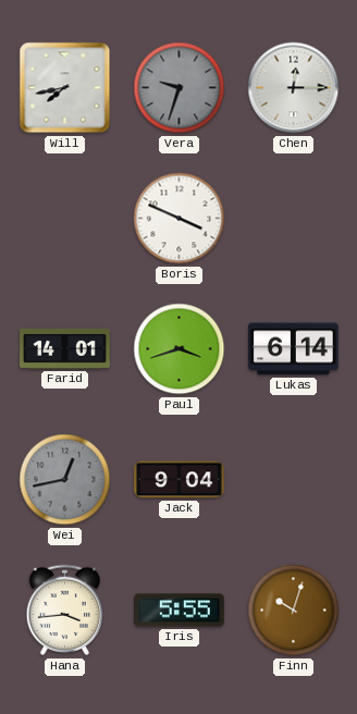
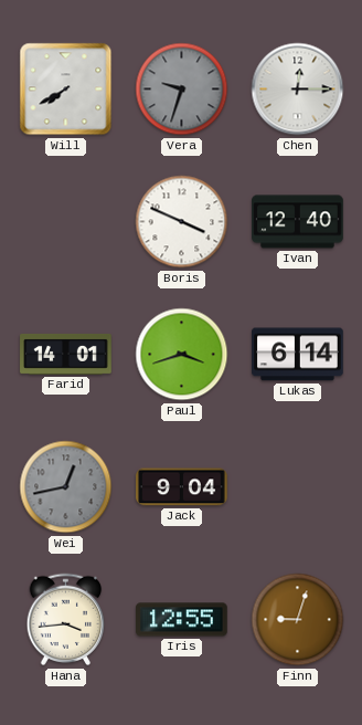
Will: 7:43 -> 7:40 (66, 90)
Ivan: none -> 12:40 (298, 222)
Iris: 5:55 -> 12:55 (182, 620)
Finn: 10:03 -> 9:03 (298, 620)
